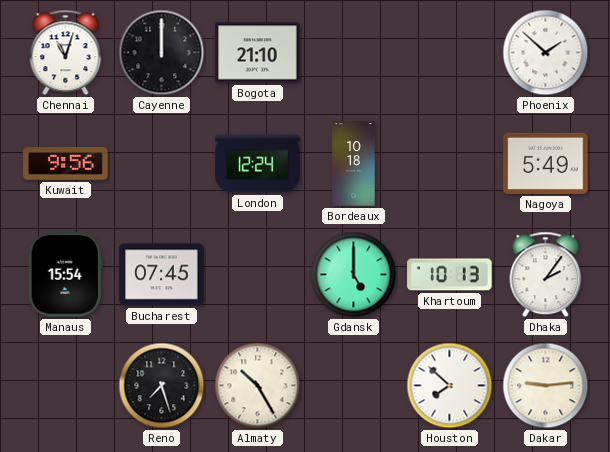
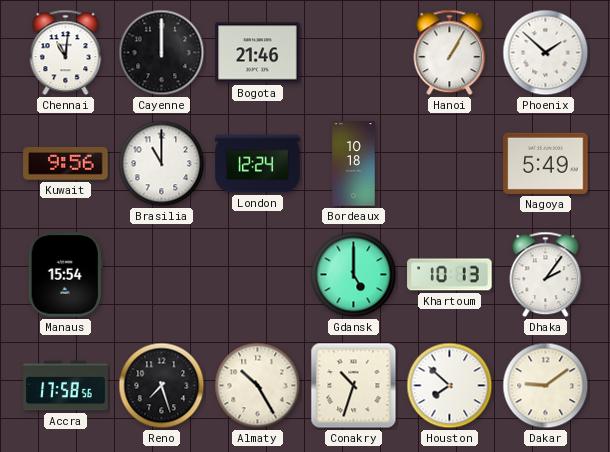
Chennai: 11:03 -> 11:01 (66, 53)
Bogota: 21:10 -> 21:46 (258, 53)
Hanoi: none -> 1:05 (450, 53)
Brasilia: none -> 11:00 (162, 164)
Bucharest: 07:45 -> none (162, 275)
Accra: none -> 17:58 (66, 386)
Conakry: none -> 10:33 (354, 386)
Dakar: 9:14 -> 9:09 (546, 386)
